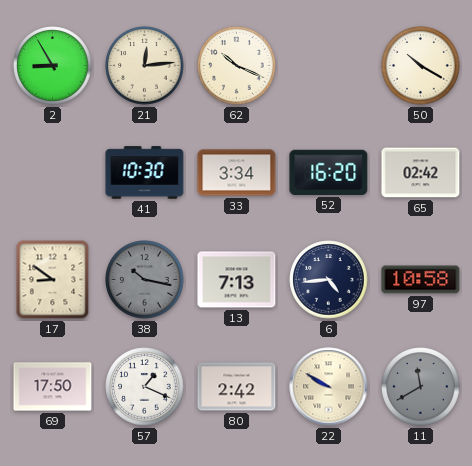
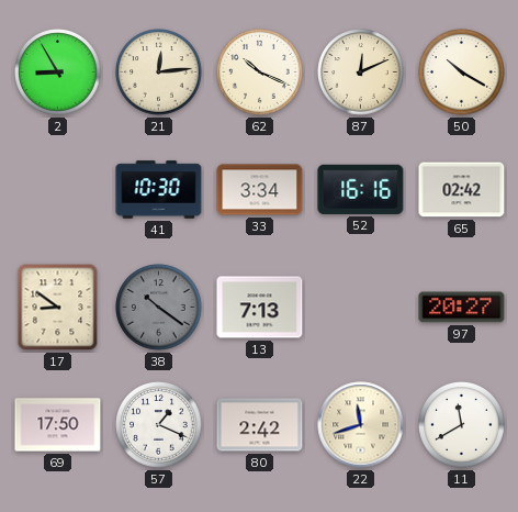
87: none -> 12:11 (361, 73)
52: 16:20 -> 16:16 (361, 189)
38: 10:17 -> 10:21 (159, 308)
6: 4:44 -> none (329, 280)
97: 10:58 -> 20:27 (462, 308)
22: 9:50 -> 11:42 (361, 425)
11 dial: grey -> white (462, 425)
